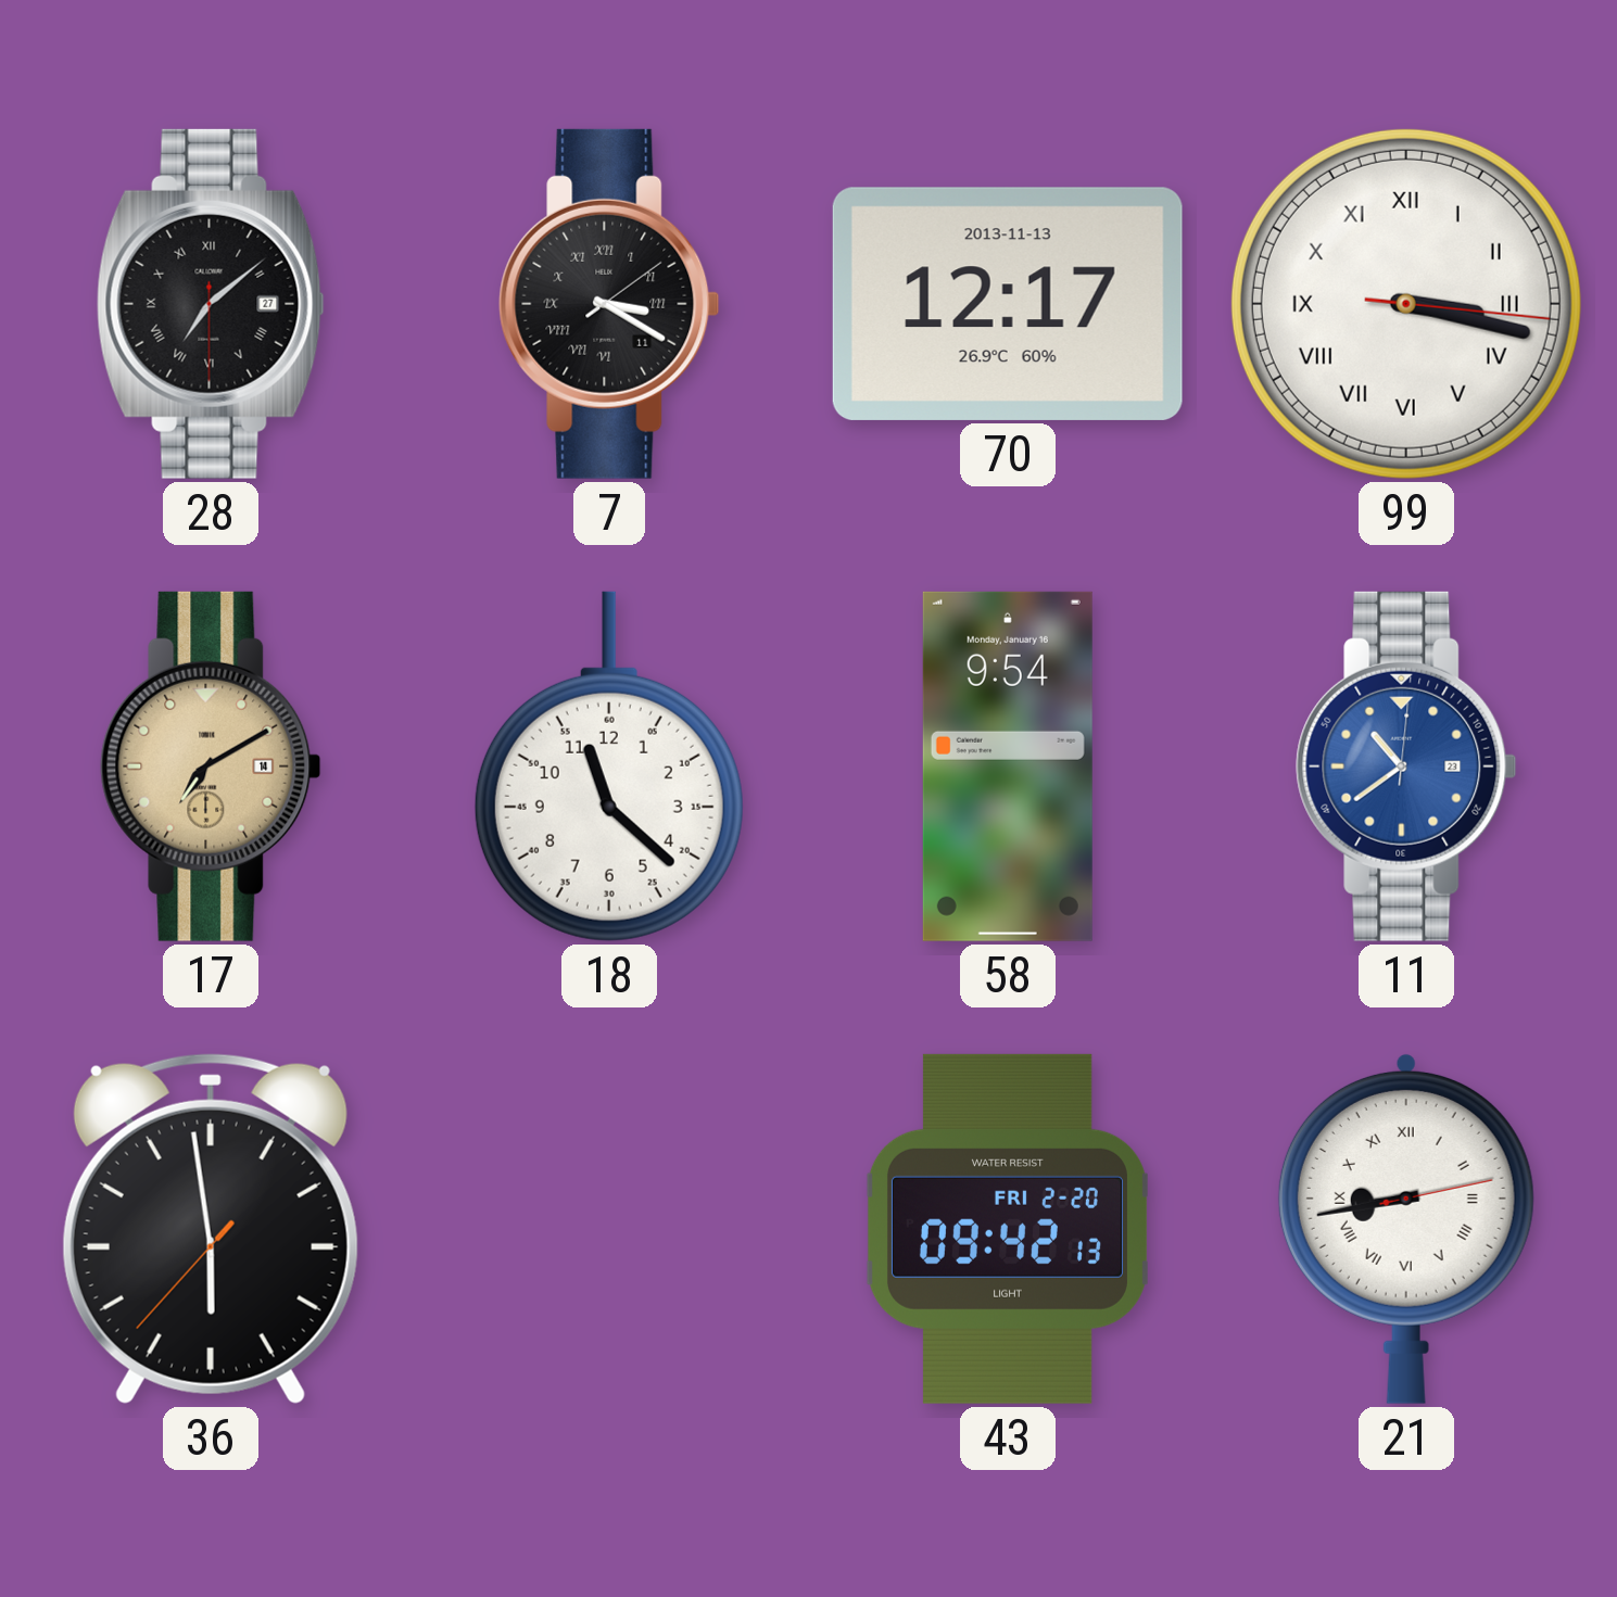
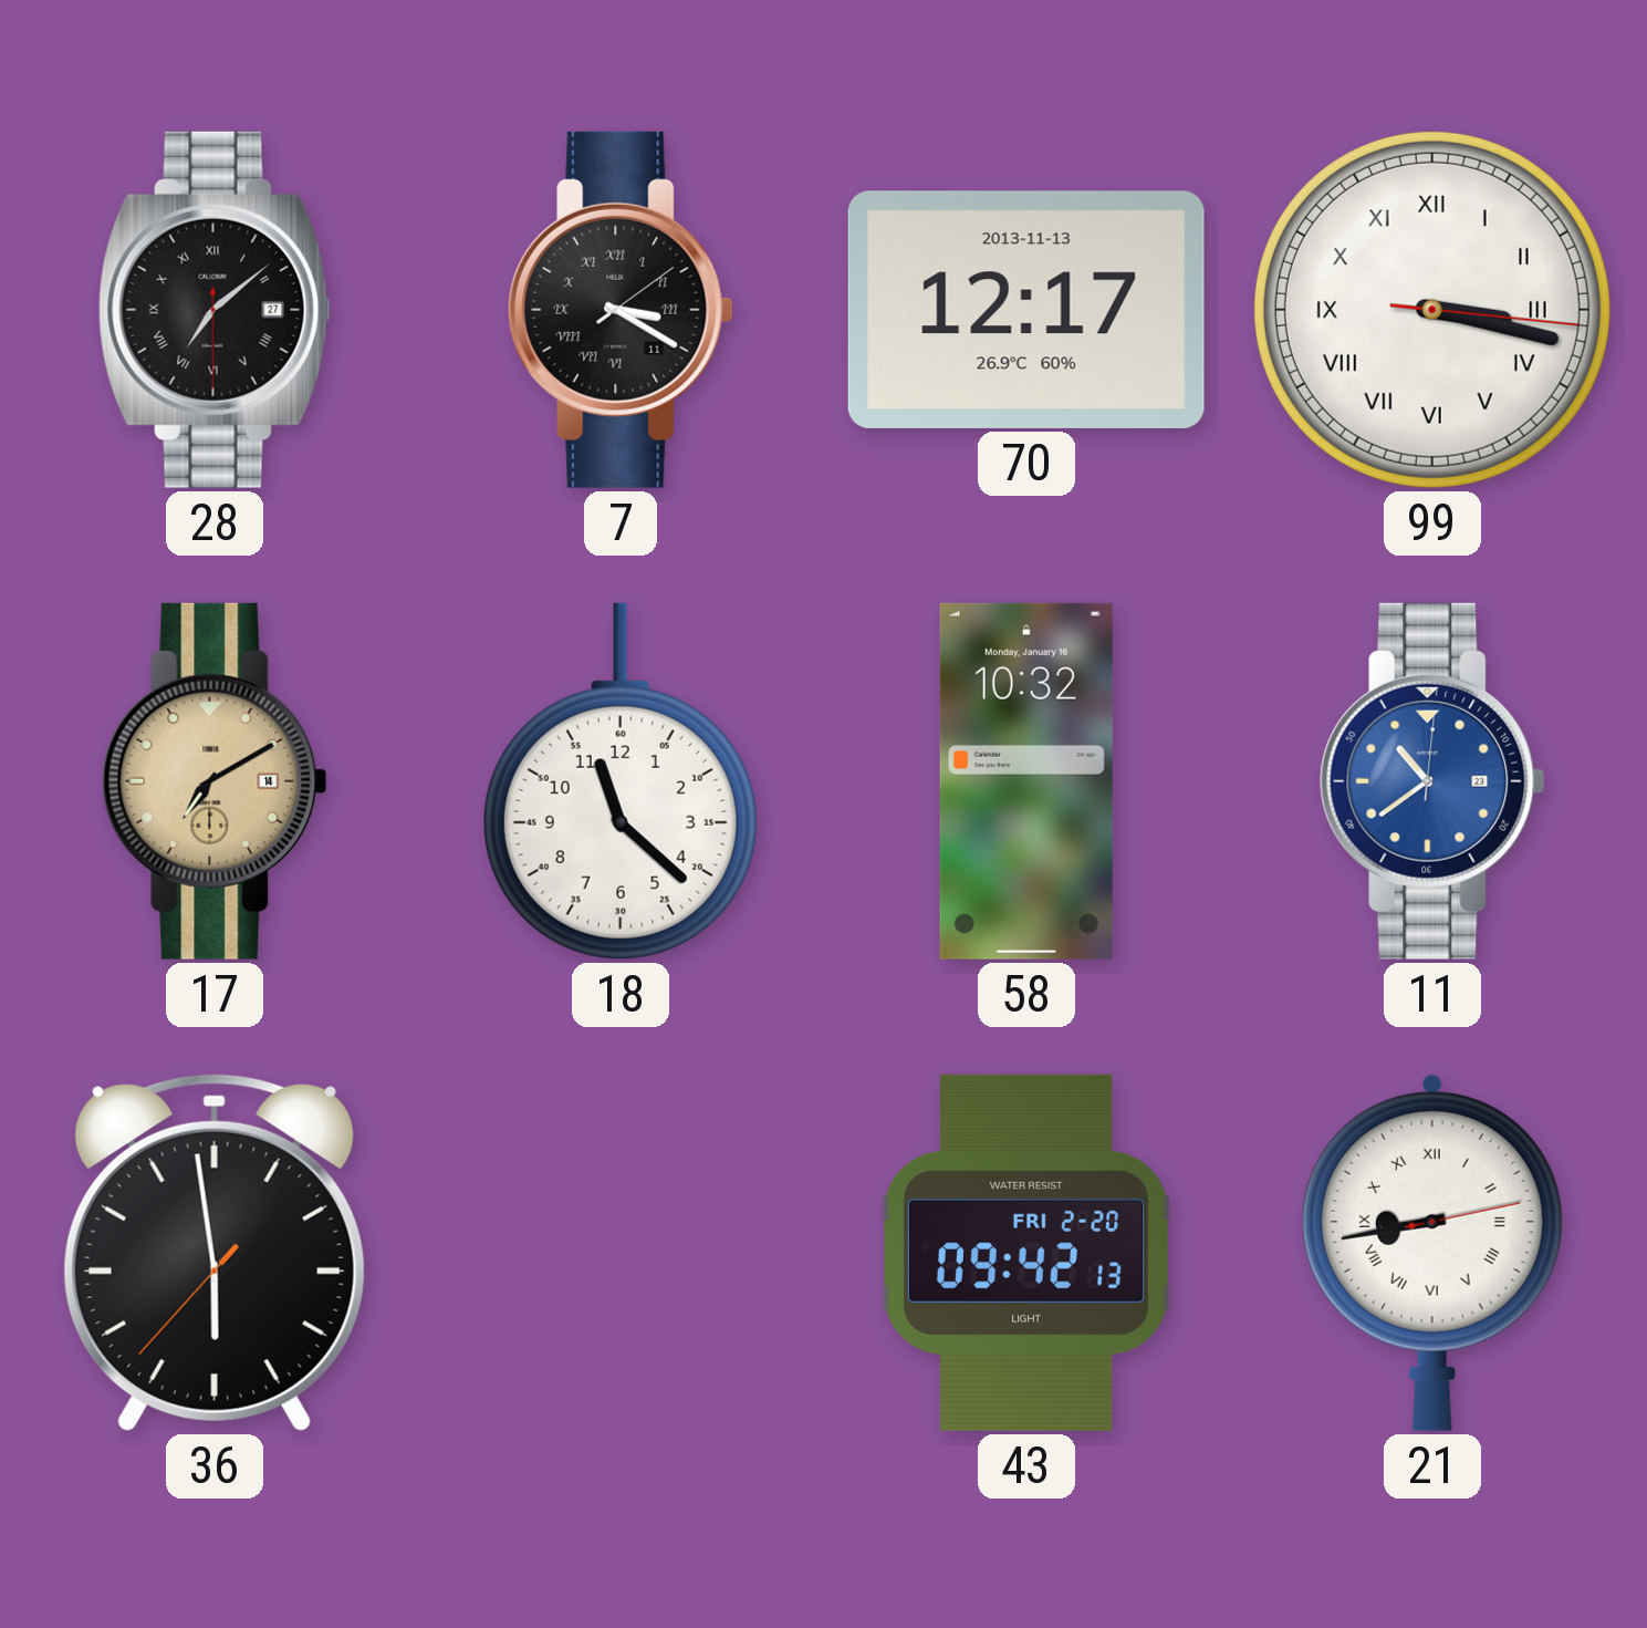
58: 9:54 -> 10:32 (1026, 781)
